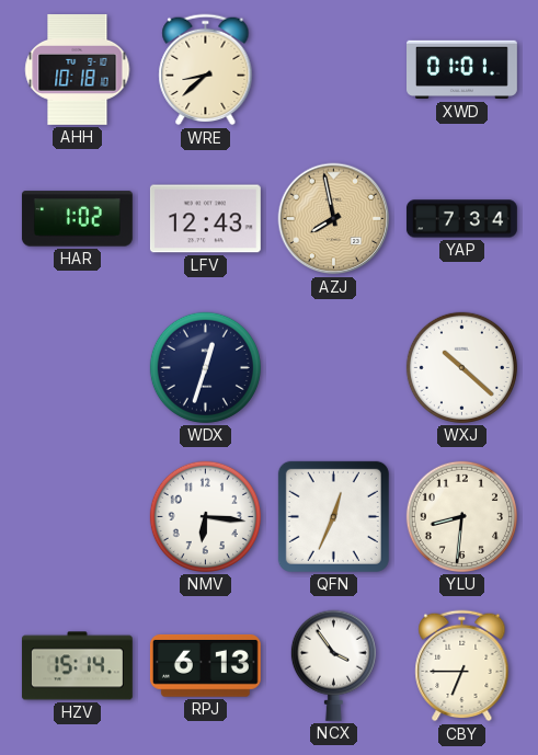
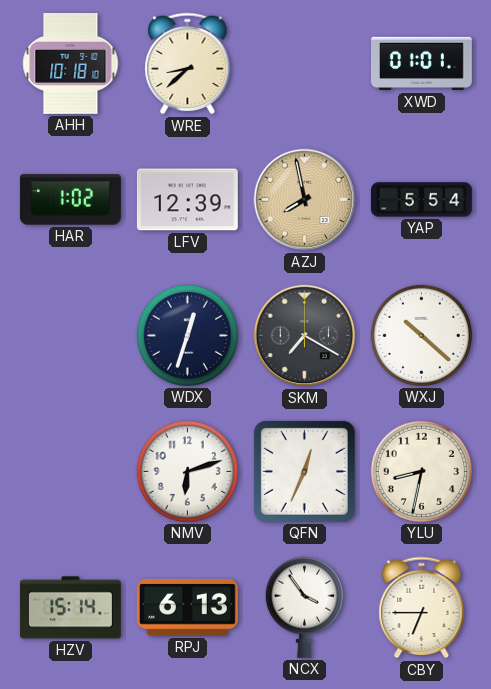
LFV: 12:43 -> 12:39 (187, 200)
YAP: 7:34 -> 5:54 (421, 200)
SKM: none -> 7:20 (305, 336)
NMV: 6:16 -> 6:12 (187, 471)
YLU: 8:31 -> 8:32 (421, 471)
